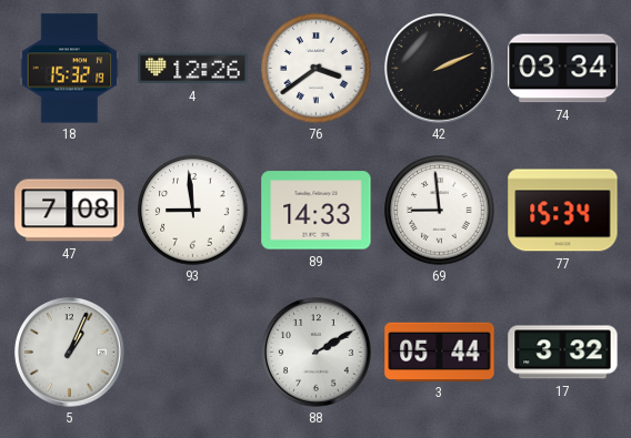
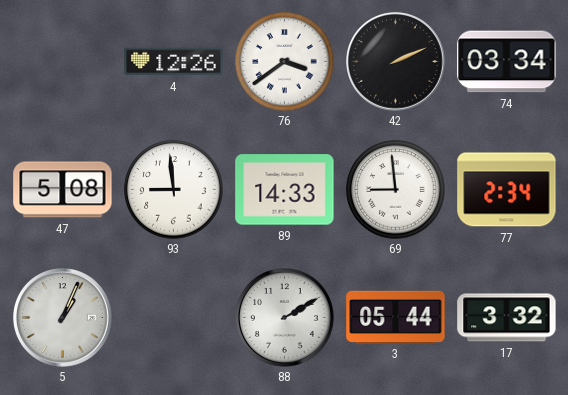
18: 15:32 -> none (70, 69)
47: 7:08 -> 5:08 (63, 190)
77: 15:34 -> 2:34 (507, 190)
